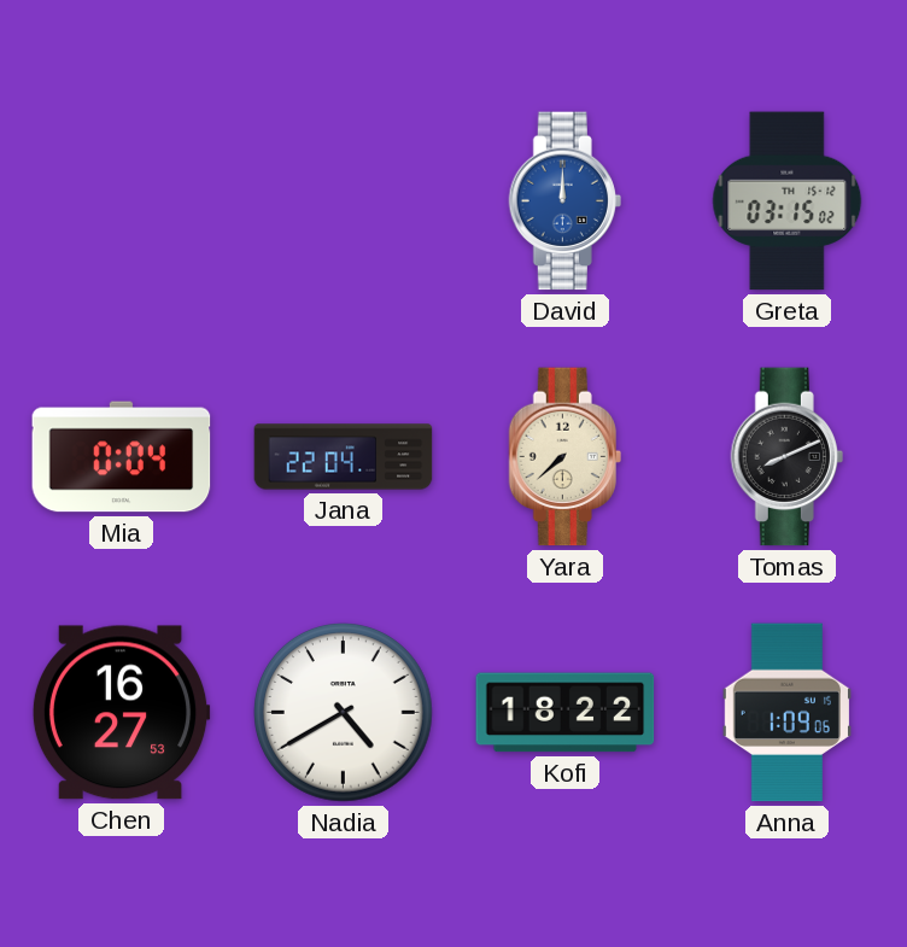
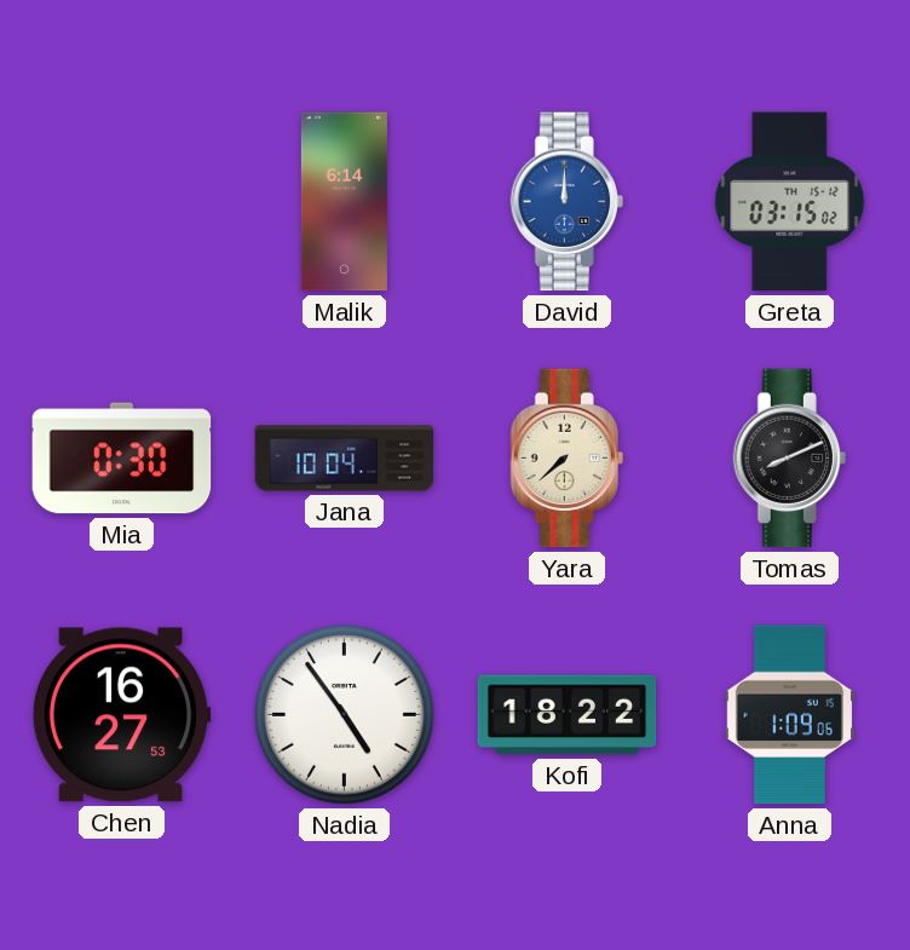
Malik: none -> 6:14 (344, 202)
Mia: 0:04 -> 0:30 (122, 459)
Jana: 22:04 -> 10:04 (345, 459)
Nadia: 4:40 -> 4:54 (345, 715)
